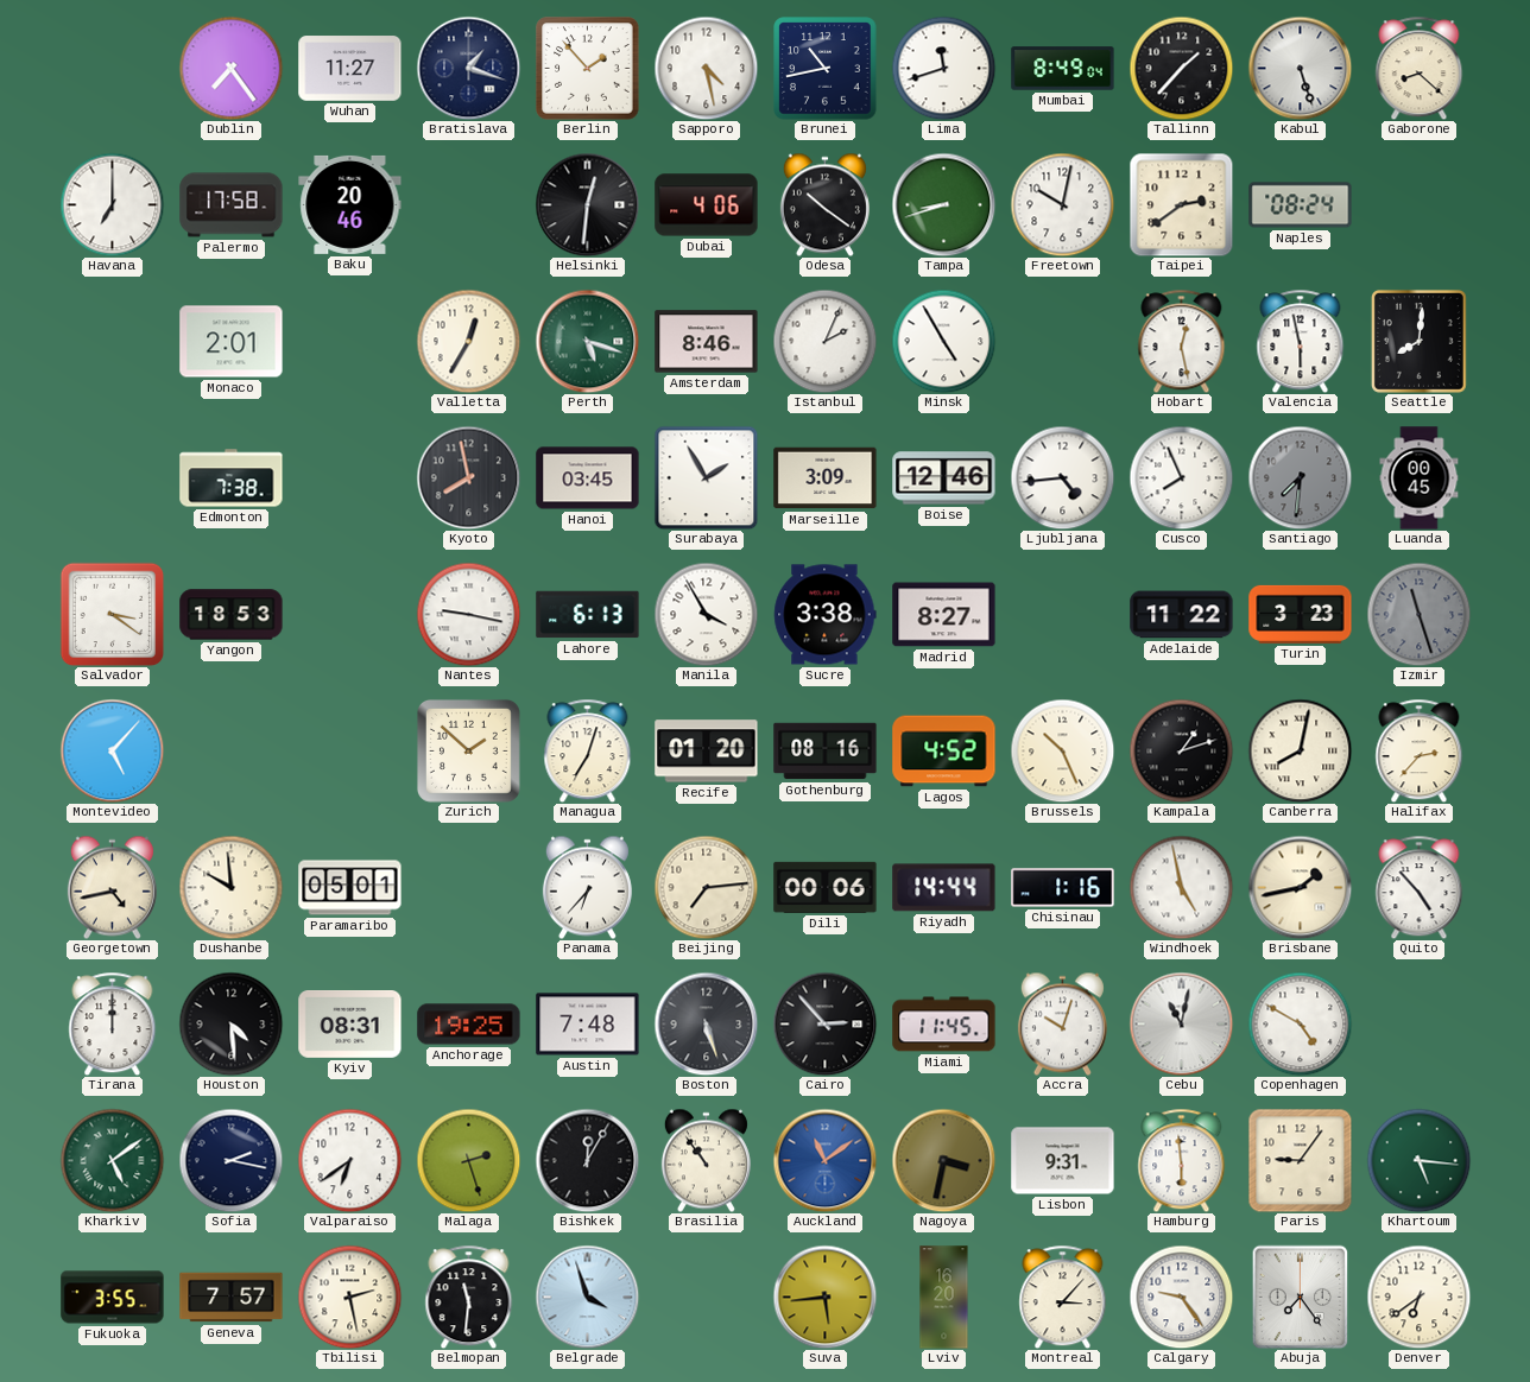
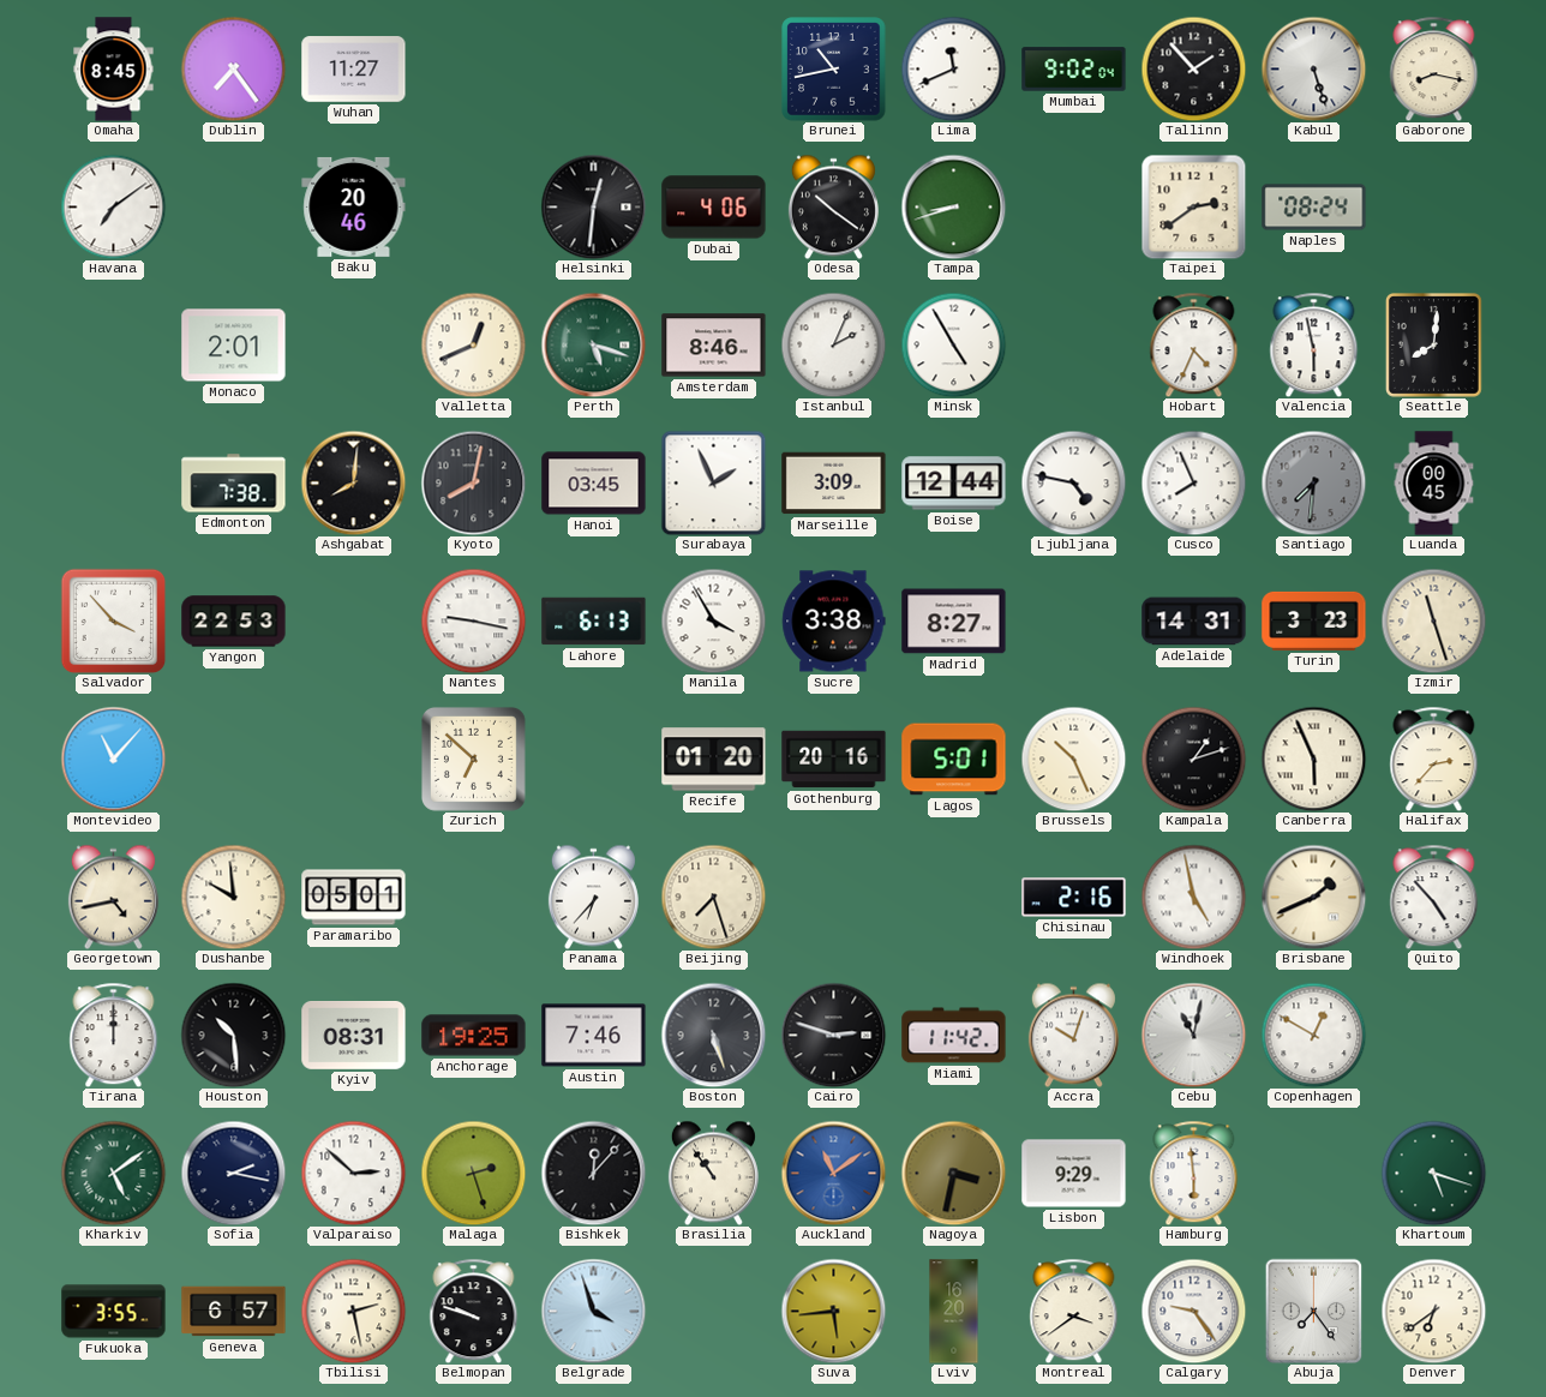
Omaha: none -> 8:45 (114, 70)
Bratislava: 1:18 -> none (468, 68)
Berlin: 1:53 -> none (588, 69)
Sapporo: 4:28 -> none (706, 68)
Lima: 11:42 -> 11:41 (953, 68)
Mumbai: 8:49 -> 9:02 (1074, 70)
Tallinn: 1:37 -> 1:53 (1193, 68)
Gaborone: 8:22 -> 8:17 (1434, 68)
Havana: 7:00 -> 7:09 (113, 206)
Palermo: 17:58 -> none (232, 205)
Freetown: 10:02 -> none (1062, 204)
Valletta: 12:35 -> 12:41 (473, 344)
Hobart: 12:28 -> 4:34 (1194, 344)
Ashgabat: none -> 8:01 (353, 482)
Kyoto: 7:58 -> 8:02 (473, 482)
Surabaya: 1:55 -> 1:56 (713, 482)
Boise: 12:46 -> 12:44 (954, 484)
Ljubljana: 4:44 -> 4:47 (1073, 482)
Salvador: 3:21 -> 3:53 (113, 620)
Yangon: 18:53 -> 22:53 (234, 622)
Adelaide: 11:22 -> 14:31 (1194, 622)
Izmir dial: grey -> cream (1433, 620)
Montevideo: 5:07 -> 11:07 (113, 759)
Zurich: 1:52 -> 6:52 (473, 759)
Managua: 7:03 -> none (588, 750)
Gothenburg: 08:16 -> 20:16 (834, 760)
Lagos: 4:52 -> 5:01 (954, 760)
Canberra: 8:02 -> 5:56 (1313, 759)
Beijing: 7:14 -> 7:27 (713, 897)
Dili: 00:06 -> none (826, 887)
Riyadh: 14:44 -> none (944, 888)
Chisinau: 1:16 -> 2:16 (1074, 898)
Brisbane: 1:43 -> 1:41 (1313, 897)
Houston: 4:29 -> 10:29 (233, 1035)
Austin: 7:48 -> 7:46 (594, 1036)
Cairo: 2:53 -> 2:48 (833, 1035)
Miami: 11:45 -> 11:42 (954, 1036)
Copenhagen: 4:50 -> 12:50 (1313, 1035)
Valparaiso: 6:39 -> 2:52 (353, 1173)
Bishkek: 12:05 -> 12:07 (593, 1173)
Lisbon: 9:31 -> 9:29 (1074, 1174)
Paris: 9:06 -> none (1300, 1160)
Khartoum: 5:16 -> 5:18 (1433, 1173)
Geneva: 7:57 -> 6:57 (234, 1312)
Belmopan: 11:31 -> 9:48 (474, 1311)
Montreal: 3:07 -> 3:39 (1074, 1311)
